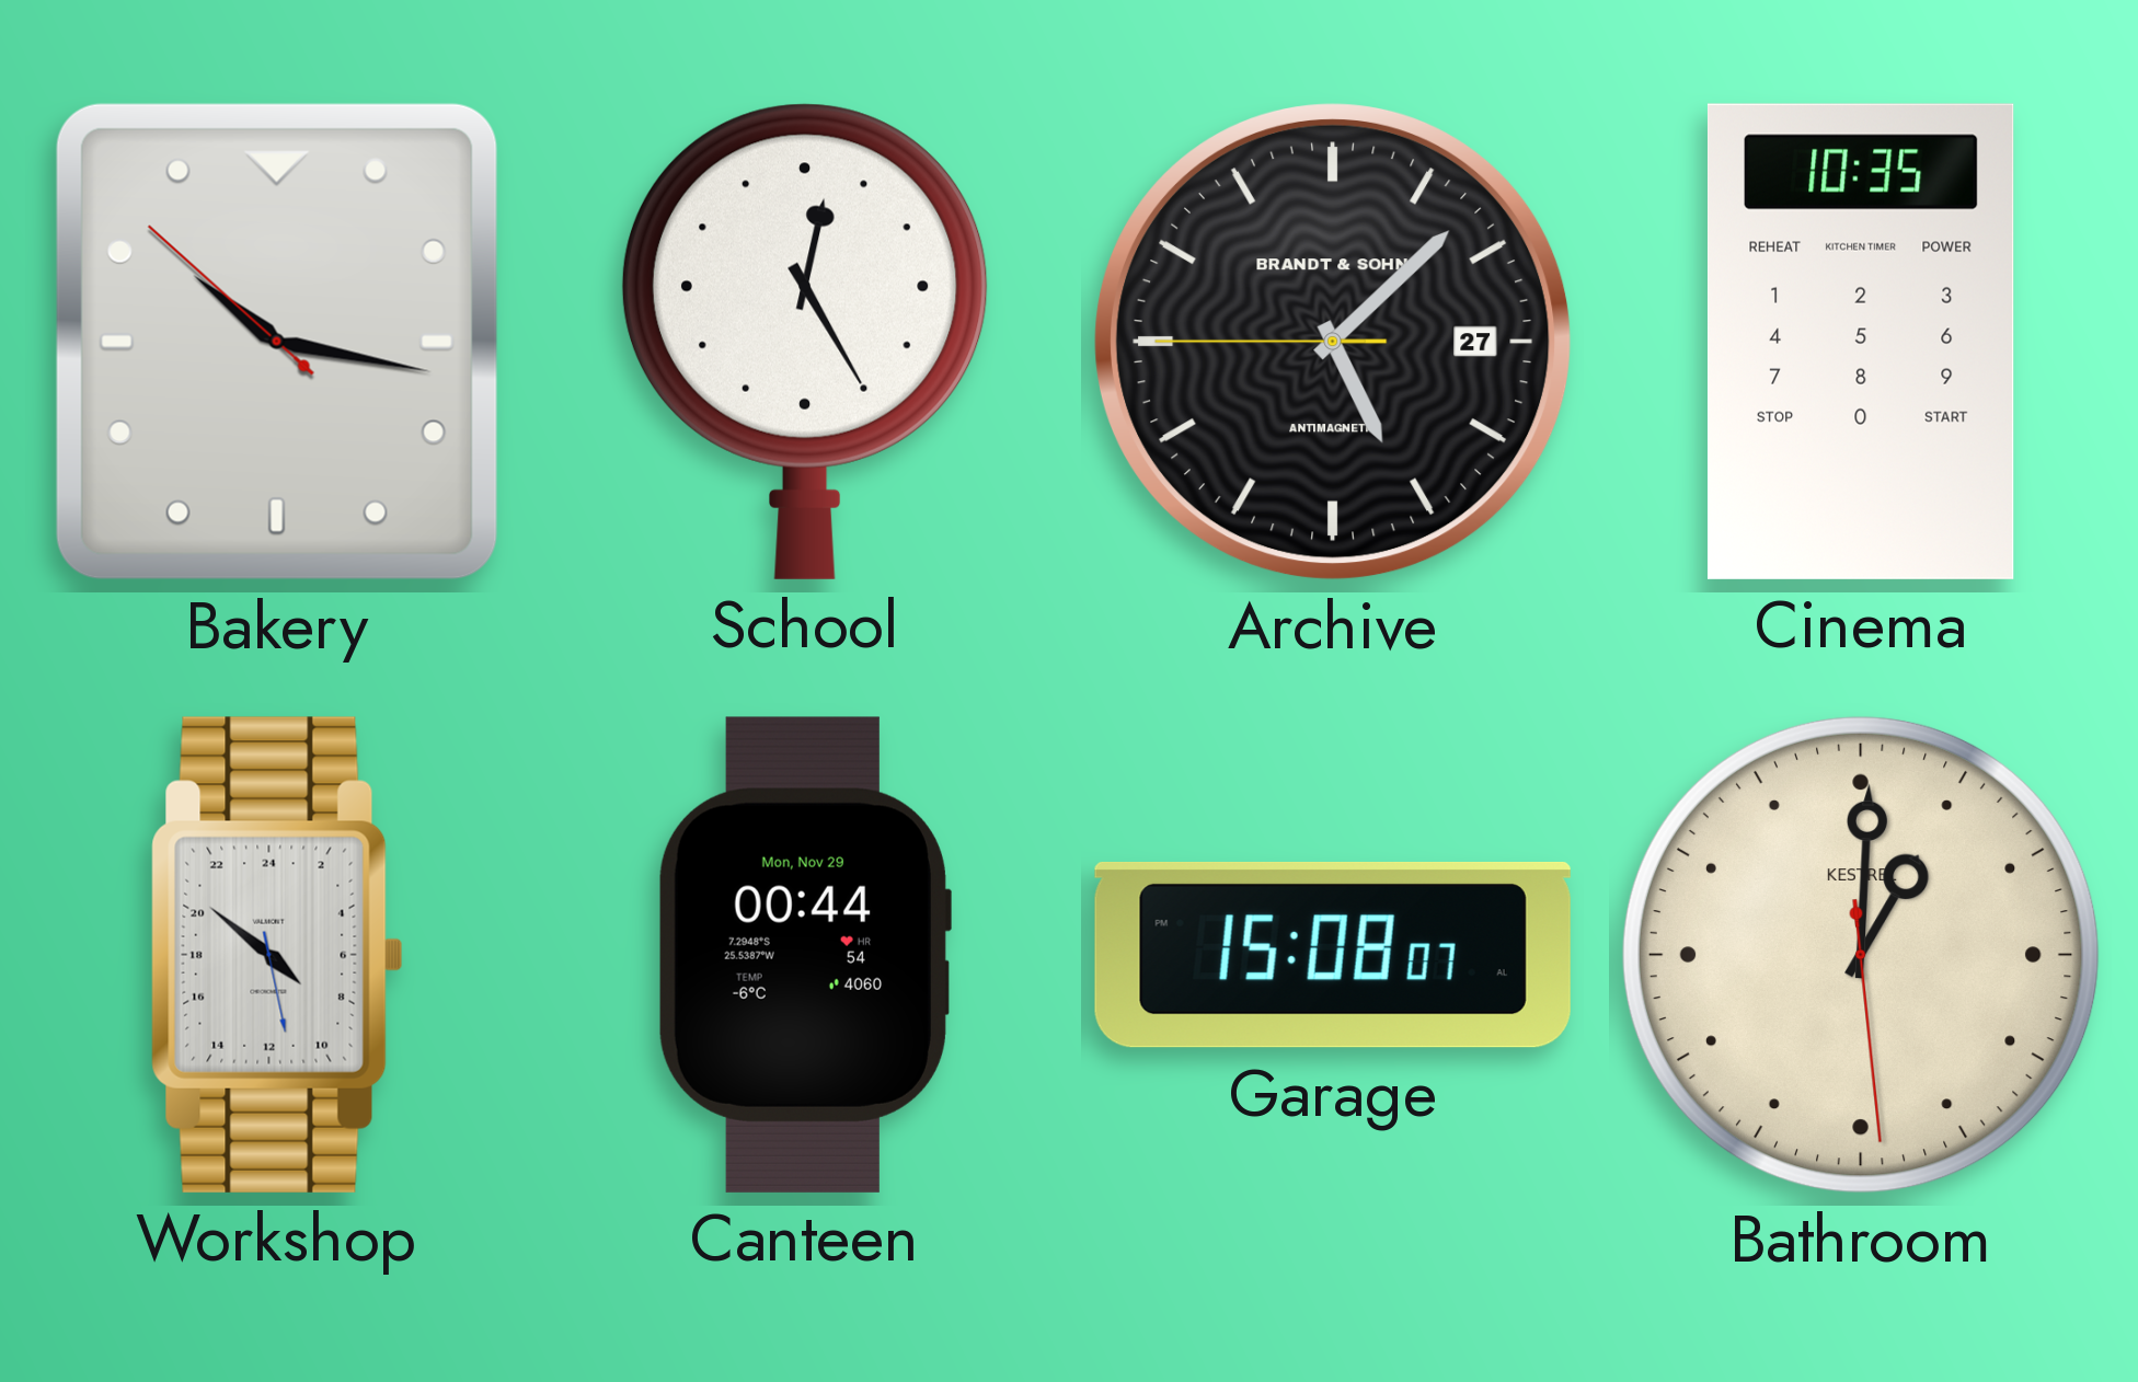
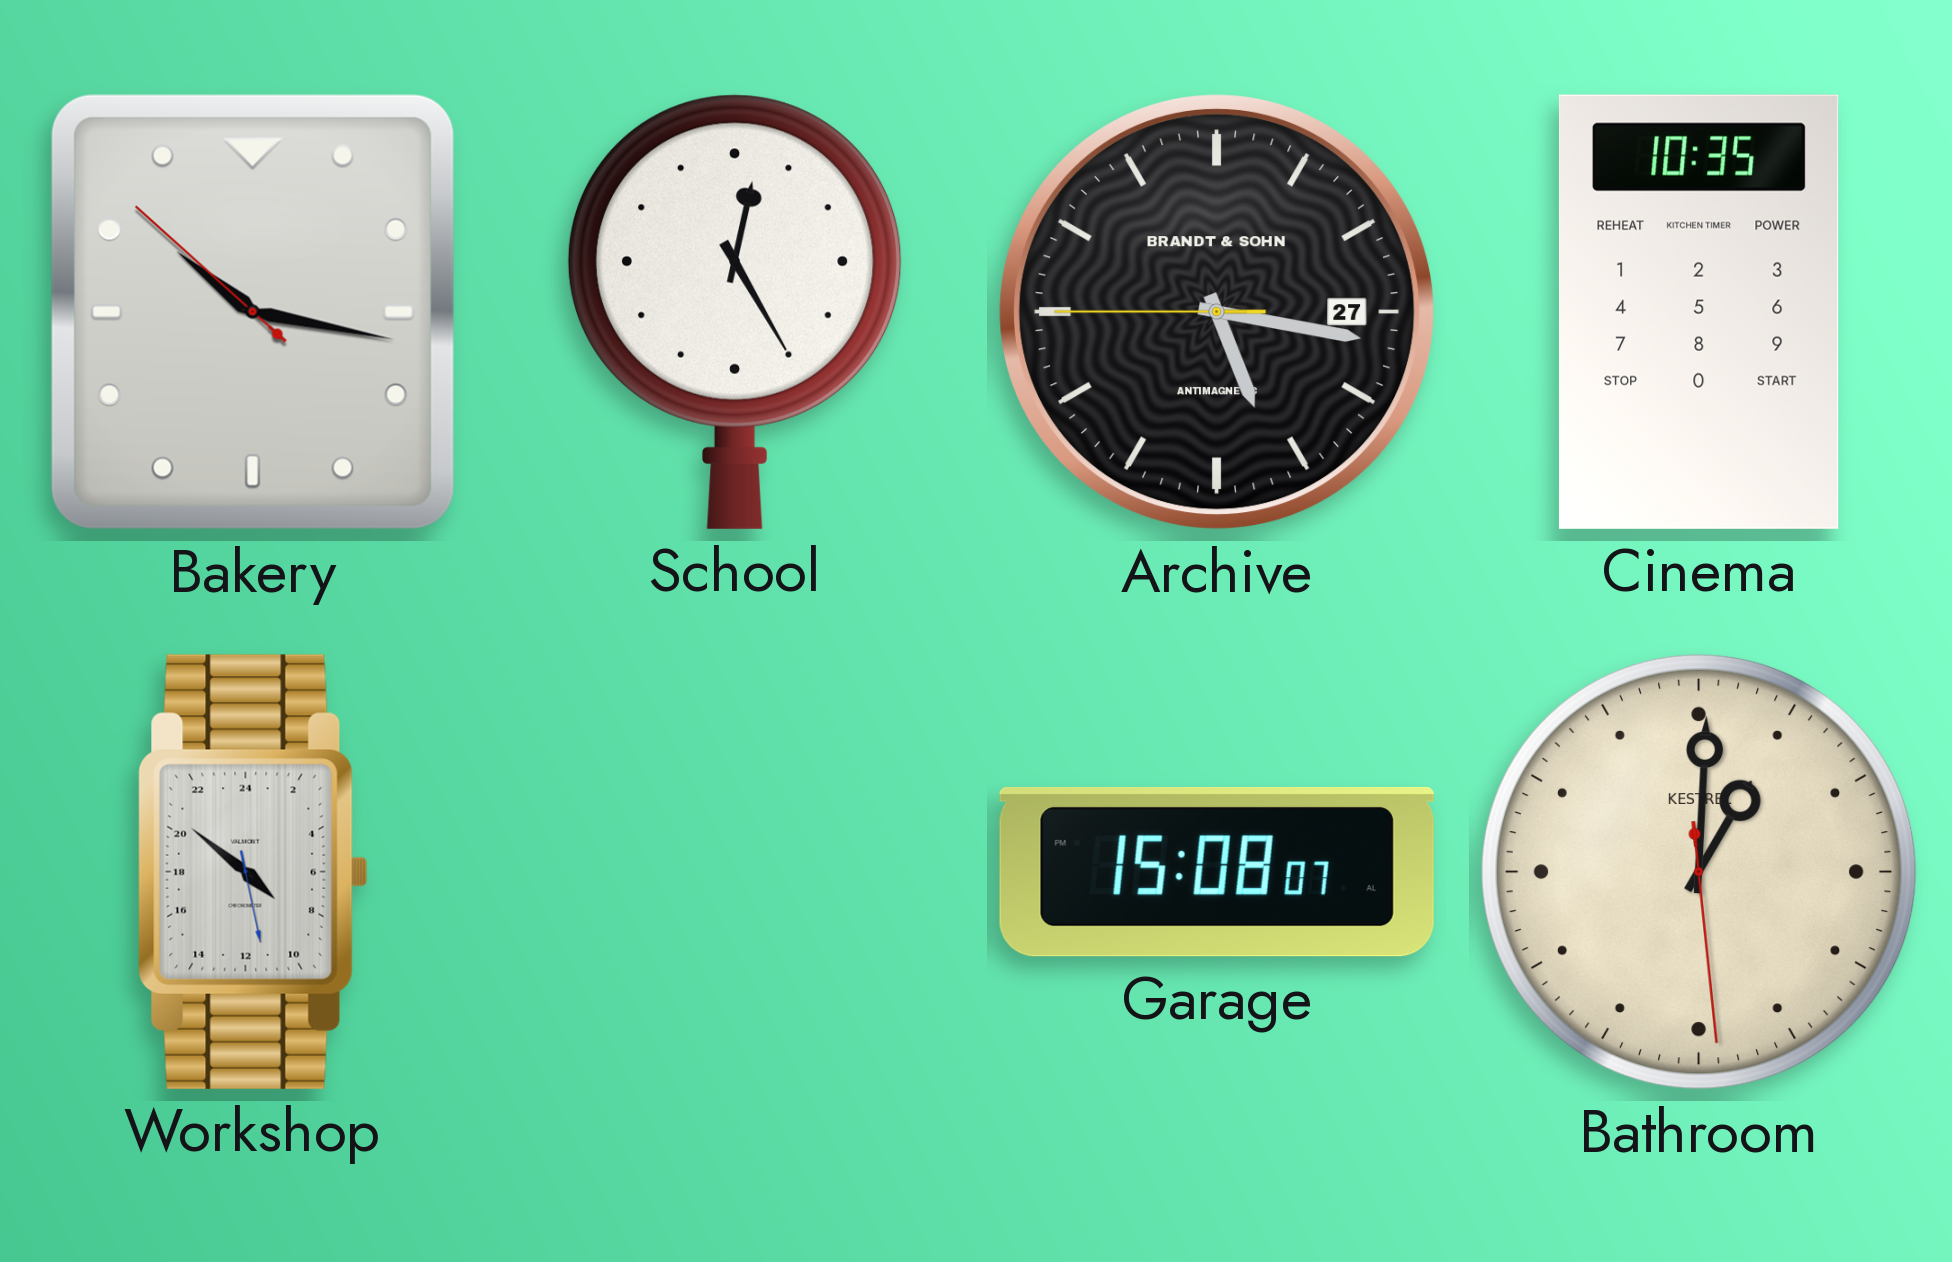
Archive: 5:07 -> 5:16 (1217, 312)
Canteen: 00:44 -> none (804, 955)
